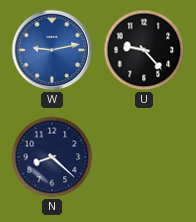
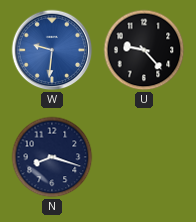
W: 9:13 -> 9:31 (52, 50)
N: 8:22 -> 8:18 (52, 157)
